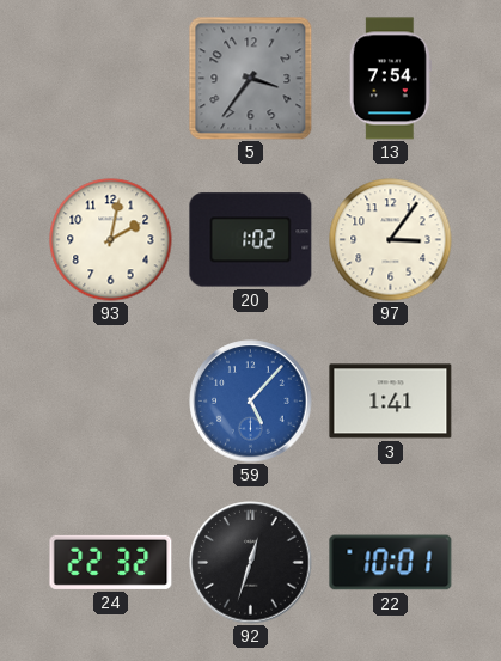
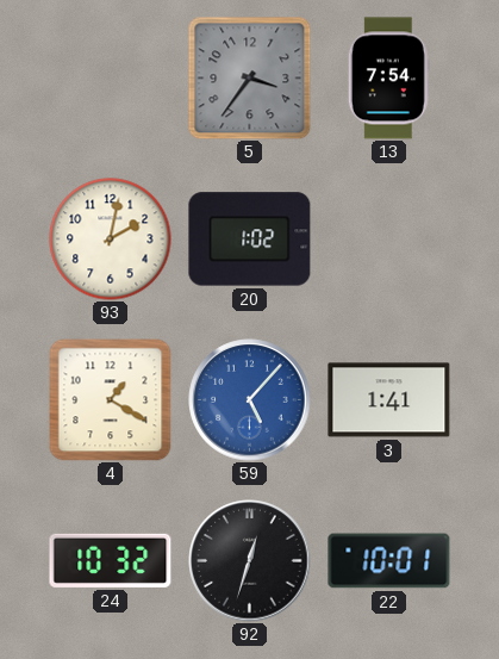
97: 3:06 -> none (391, 240)
4: none -> 1:20 (110, 400)
24: 22:32 -> 10:32 (111, 560)
